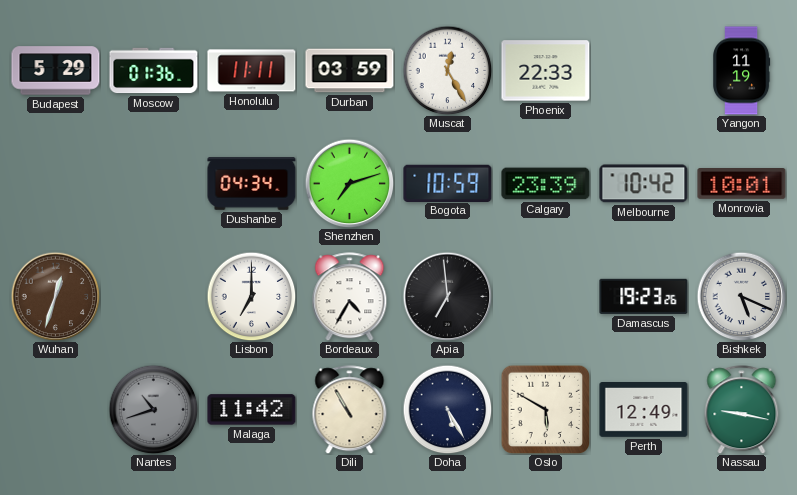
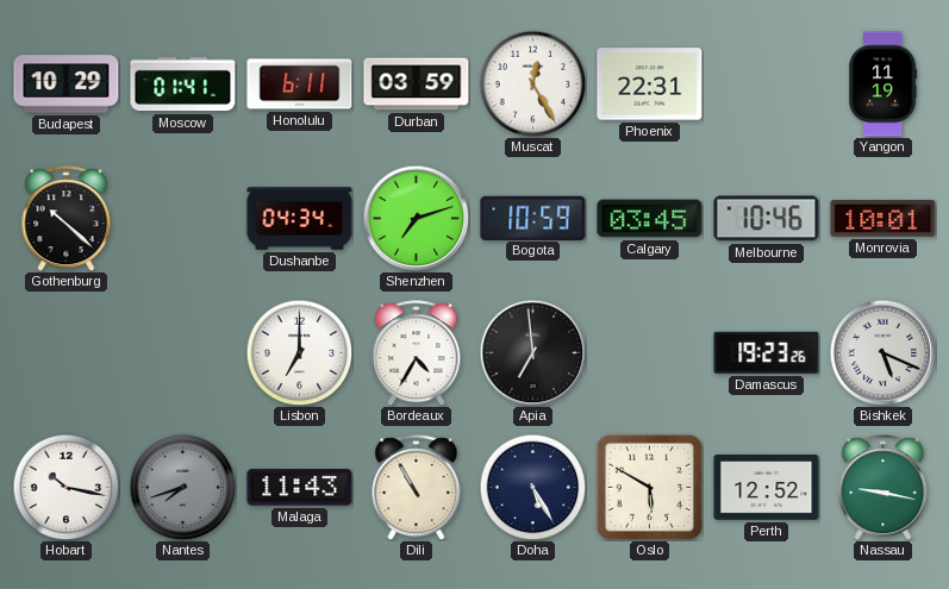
Budapest: 5:29 -> 10:29 (67, 84)
Moscow: 01:36 -> 01:41 (183, 84)
Honolulu: 11:11 -> 6:11 (300, 84)
Phoenix: 22:33 -> 22:31 (650, 84)
Gothenburg: none -> 10:22 (67, 219)
Calgary: 23:39 -> 03:45 (650, 219)
Melbourne: 10:42 -> 10:46 (767, 219)
Wuhan: 12:33 -> none (55, 296)
Hobart: none -> 10:17 (65, 487)
Nantes: 10:42 -> 7:42 (182, 487)
Malaga: 11:42 -> 11:43 (300, 488)
Perth: 12:49 -> 12:52 (767, 488)
